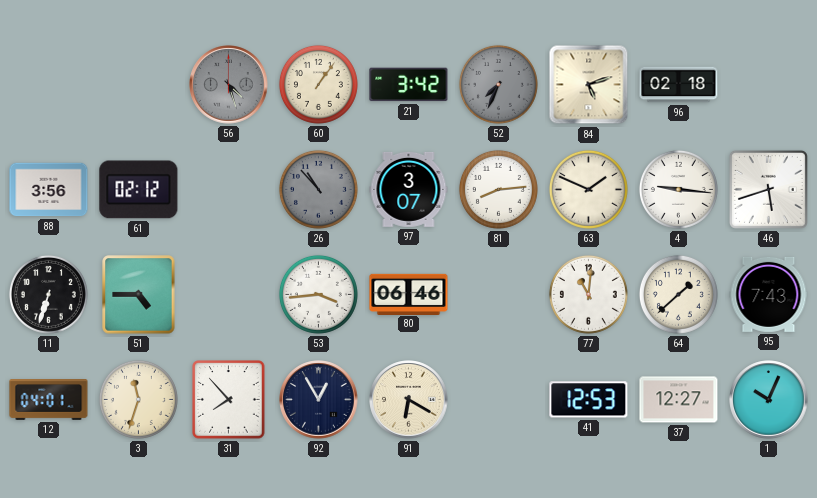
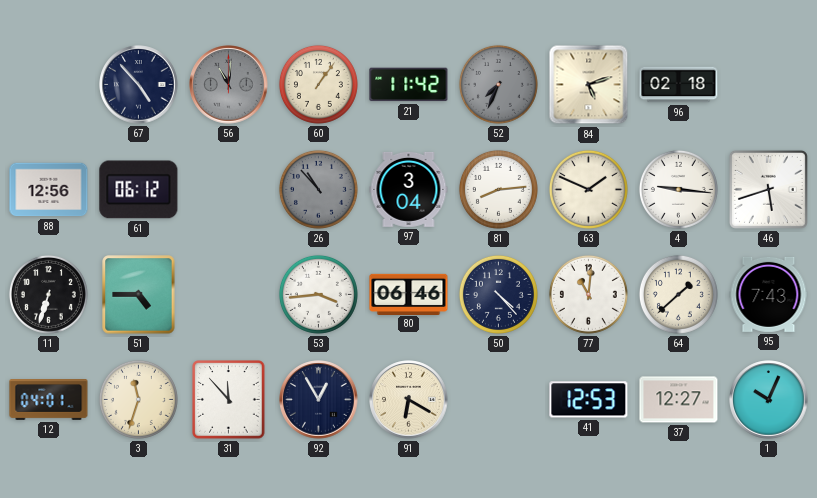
67: none -> 4:53 (139, 85)
56: 4:27 -> 11:01 (229, 85)
21: 3:42 -> 11:42 (409, 85)
88: 3:56 -> 12:56 (49, 190)
61: 02:12 -> 06:12 (139, 190)
97: 3:07 -> 3:04 (409, 189)
50: none -> 4:23 (498, 294)
31: 7:53 -> 11:53 (229, 400)
